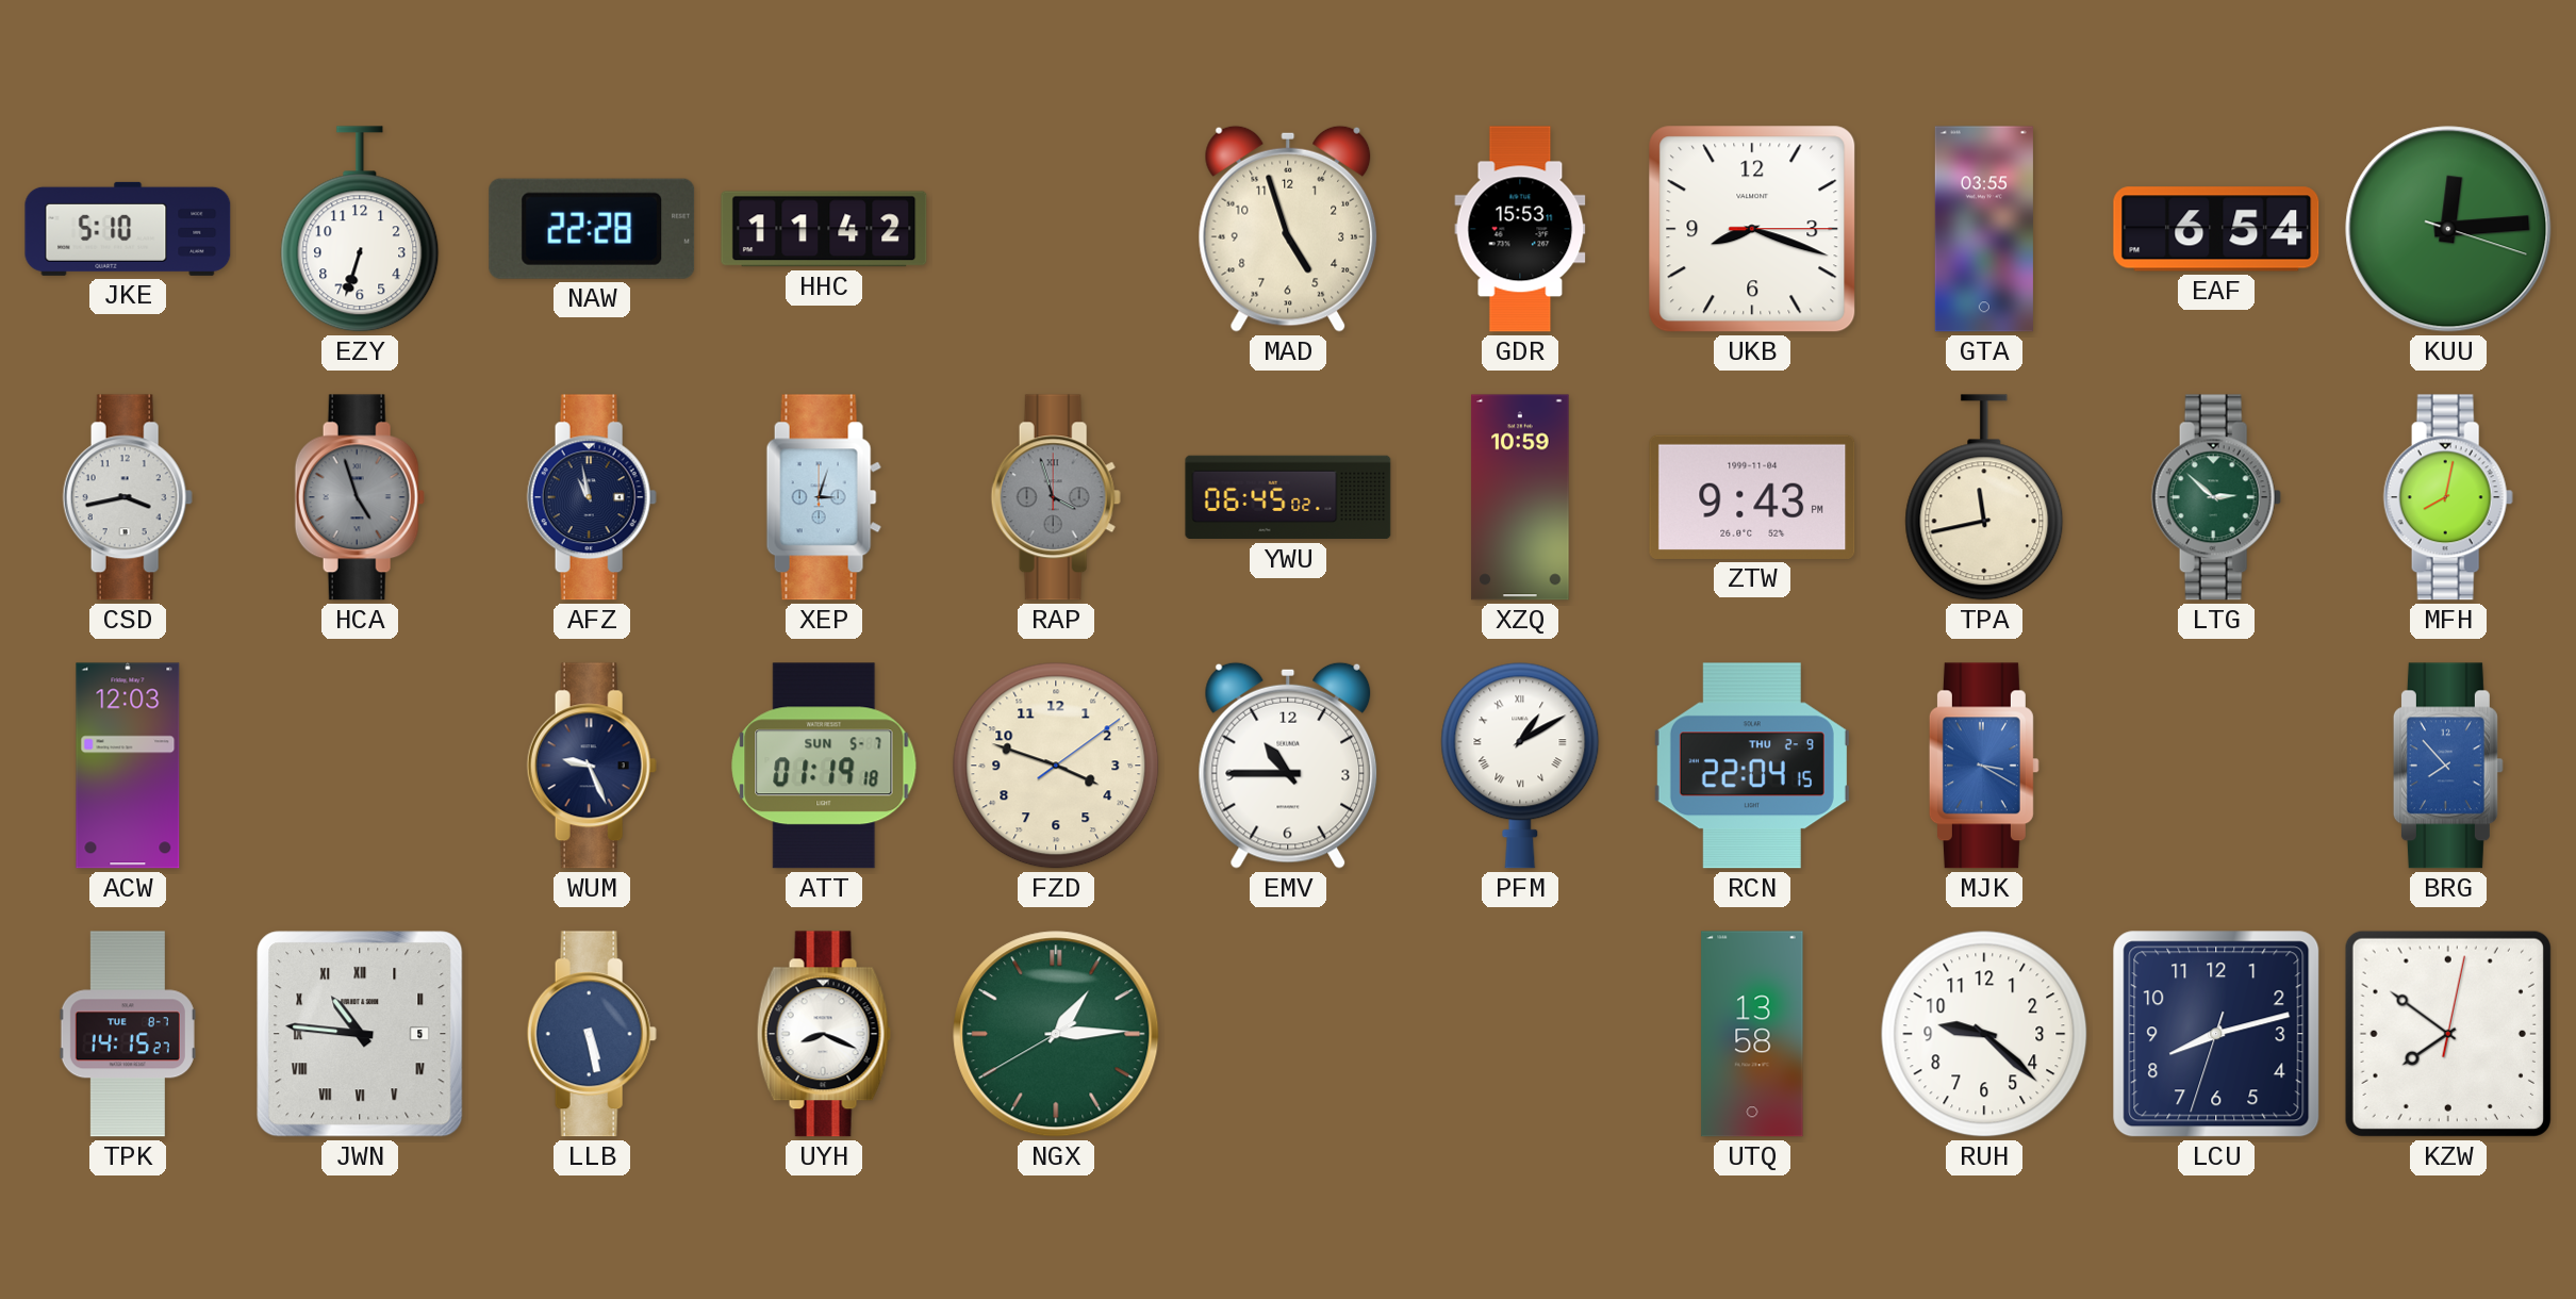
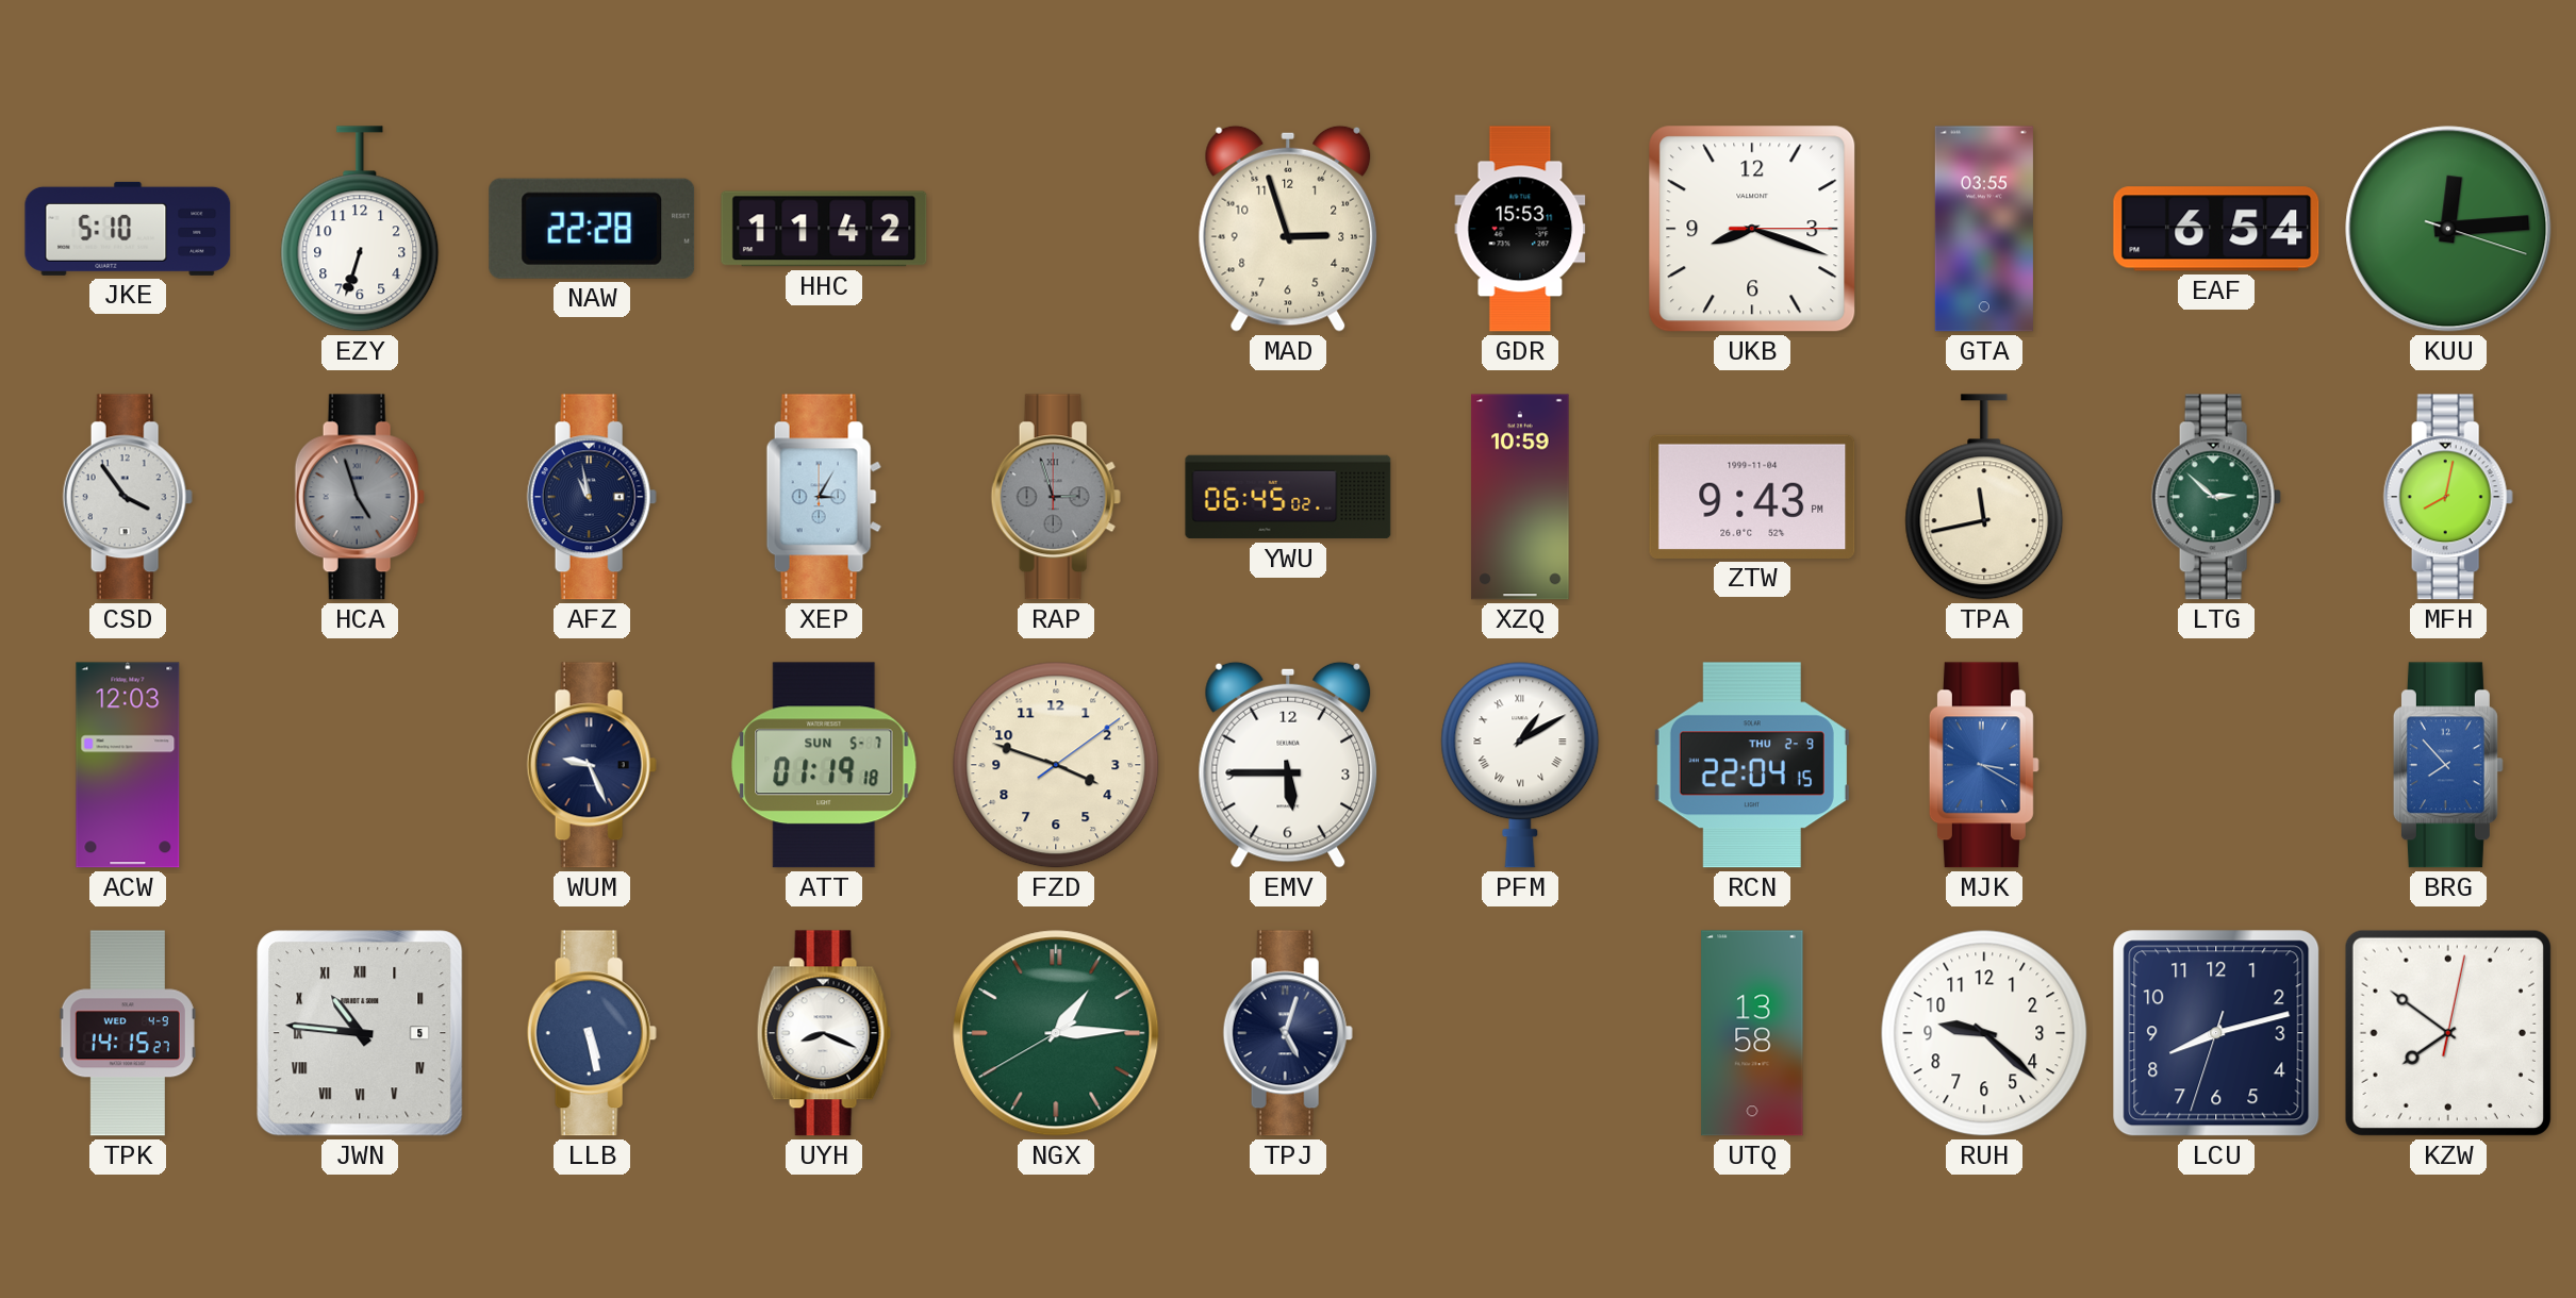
MAD: 4:57 -> 2:57 (1288, 229)
CSD: 3:43 -> 3:54 (128, 497)
XEP: 3:03 -> 3:05 (824, 497)
RAP: 3:57 -> 2:57 (1056, 497)
EMV: 10:45 -> 5:45 (1288, 765)
TPK date: TUE 8-7 -> WED 4-9 (128, 1033)
TPJ: none -> 5:03 (1288, 1033)
